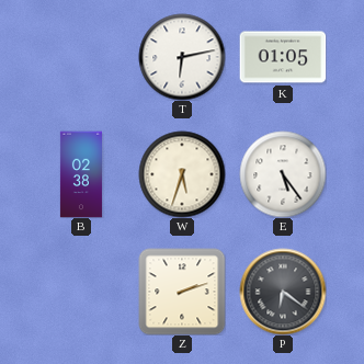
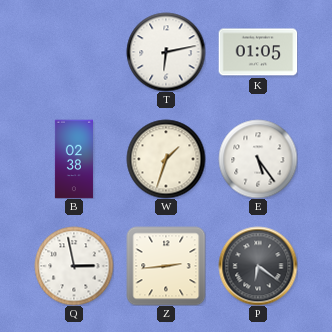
W: 5:33 -> 1:33 (166, 159)
Q: none -> 2:58 (74, 266)
Z: 2:12 -> 2:44 (166, 266)
